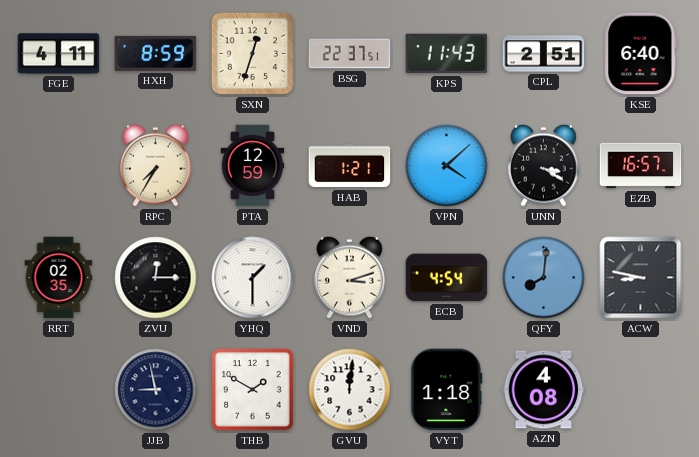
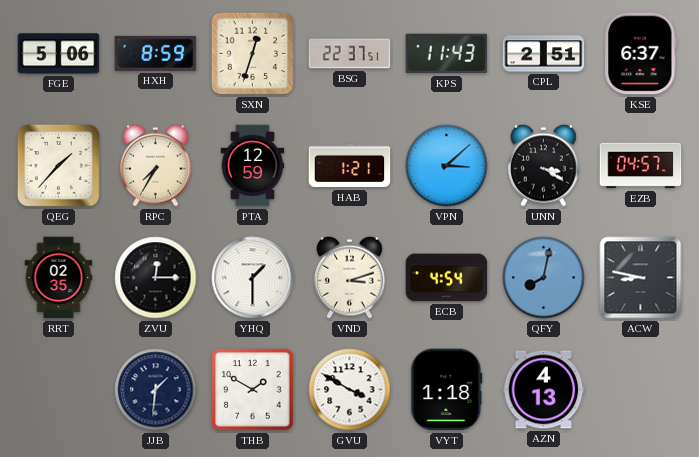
FGE: 4:11 -> 5:06 (59, 54)
KSE: 6:40 -> 6:37 (641, 54)
QEG: none -> 1:37 (58, 165)
VPN: 4:08 -> 3:08 (447, 166)
EZB: 16:57 -> 04:57 (641, 166)
QFY: 8:01 -> 8:02 (544, 278)
JJB: 8:58 -> 1:31 (156, 390)
GVU: 12:01 -> 3:50 (350, 390)
AZN: 4:08 -> 4:13 (544, 390)
